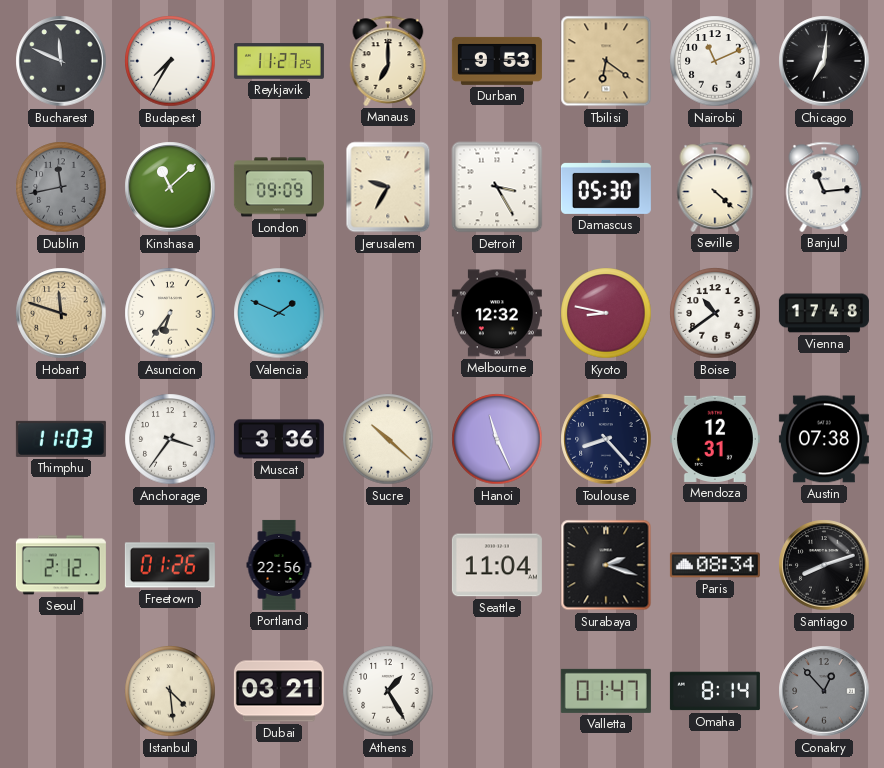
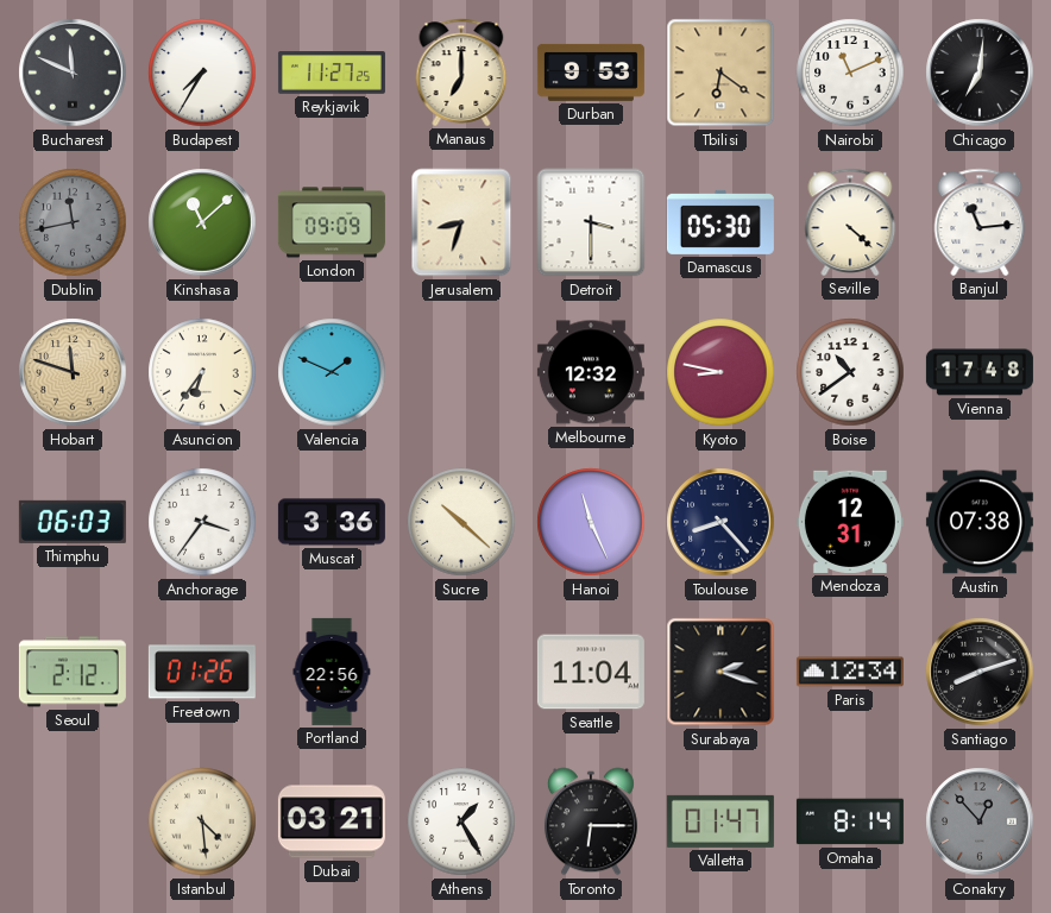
Jerusalem: 9:35 -> 8:33 (461, 222)
Detroit: 3:25 -> 3:30 (591, 222)
Thimphu: 11:03 -> 06:03 (73, 522)
Paris: 08:34 -> 12:34 (850, 672)
Toronto: none -> 6:15 (591, 821)
